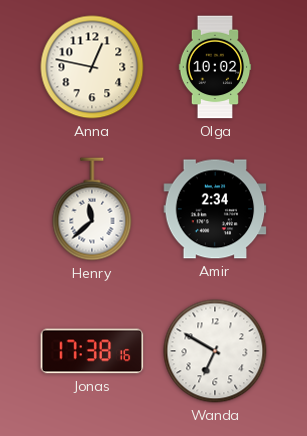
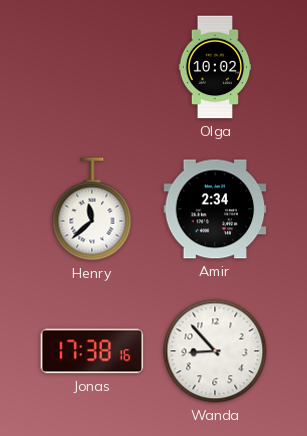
Anna: 12:47 -> none (92, 67)
Wanda: 6:50 -> 8:53 (215, 351)
